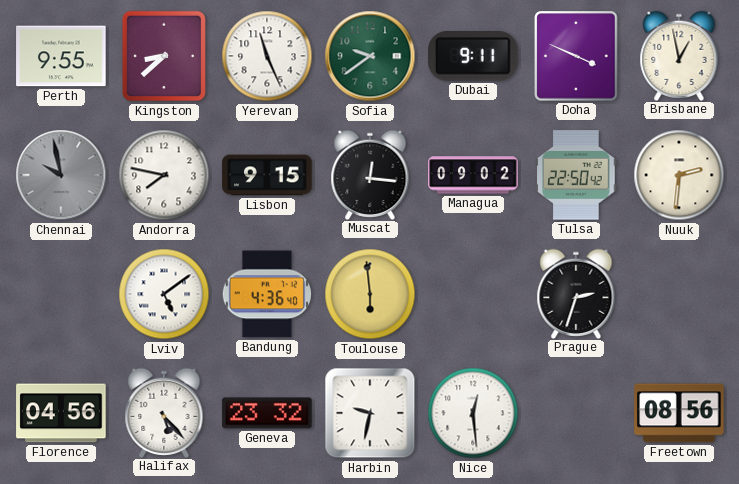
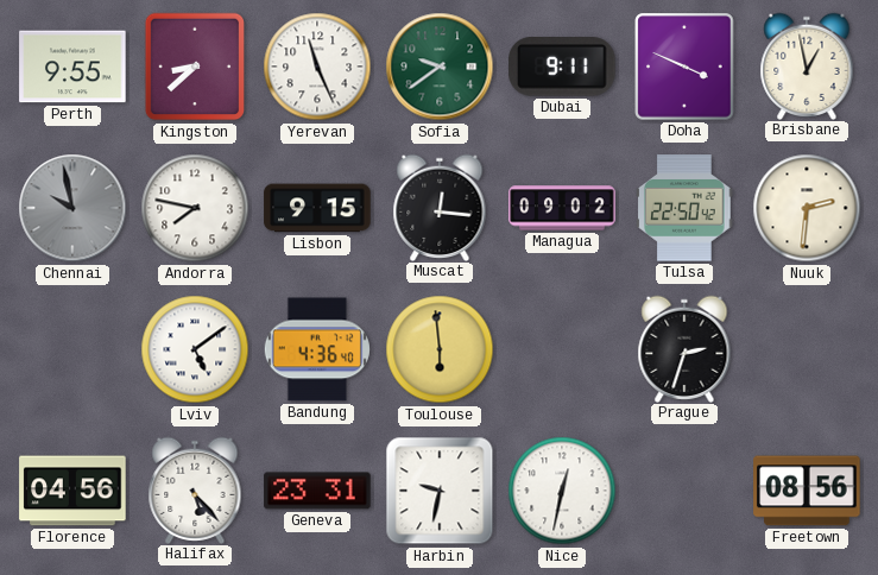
Geneva: 23:32 -> 23:31 (317, 491)
Nice: 12:29 -> 12:32 (562, 491)
